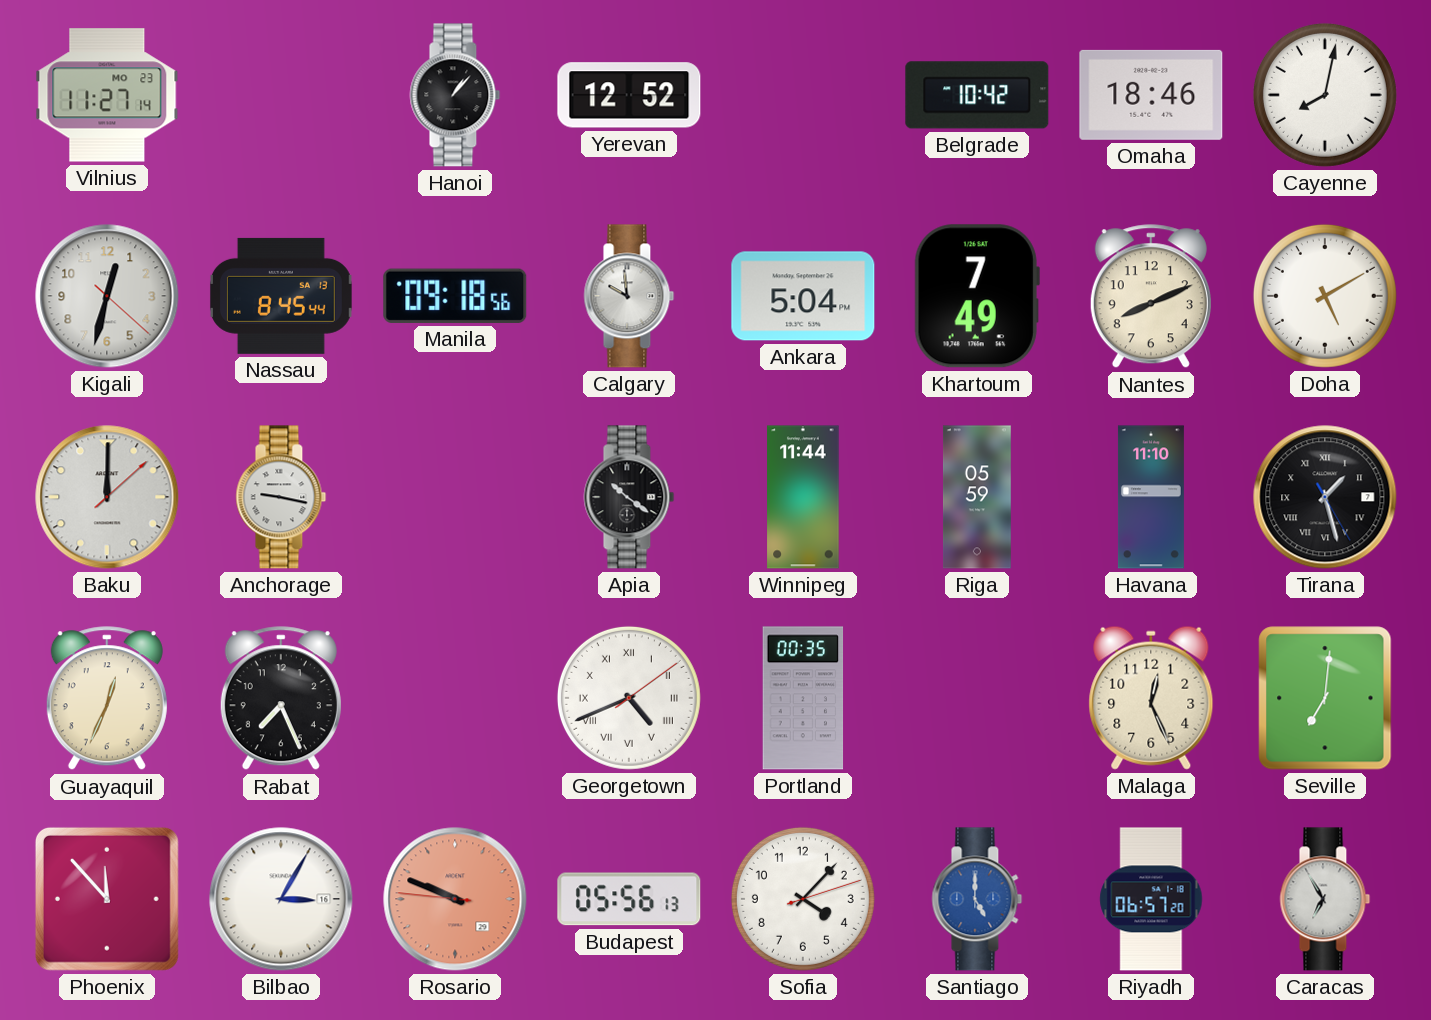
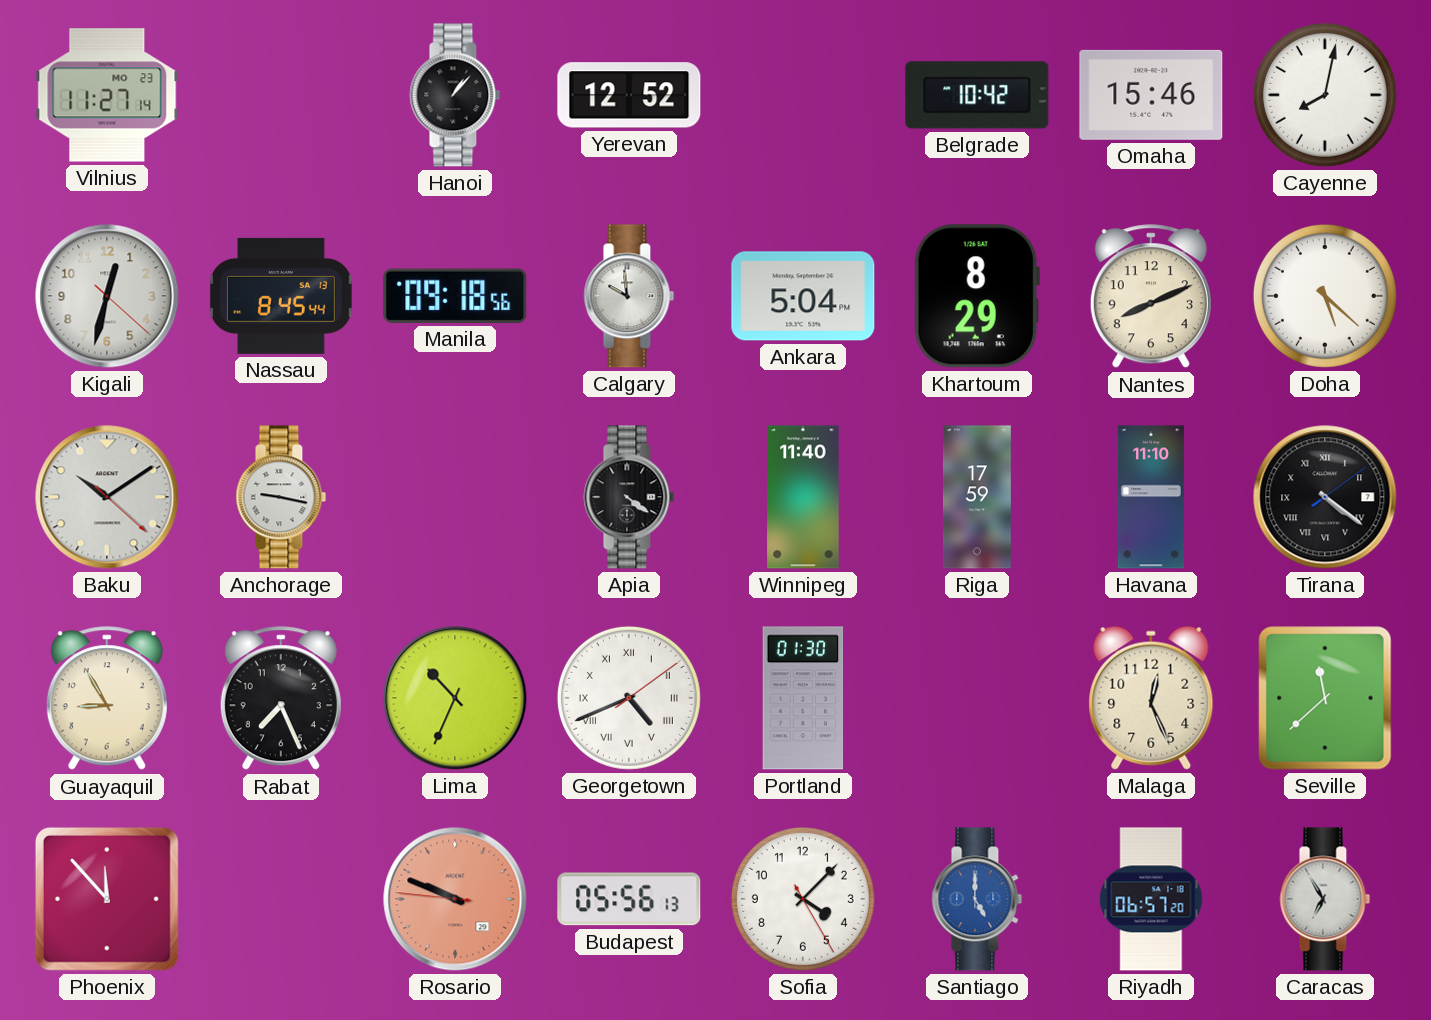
Omaha: 18:46 -> 15:46 (1151, 95)
Khartoum: 7:49 -> 8:29 (977, 296)
Doha: 5:10 -> 5:22 (1325, 296)
Baku: 12:00 -> 10:09 (107, 497)
Apia: 10:21 -> 4:21 (629, 497)
Winnipeg: 11:44 -> 11:40 (803, 497)
Riga: 05:59 -> 17:59 (977, 497)
Tirana: 1:27 -> 4:21 (1325, 497)
Guayaquil: 12:34 -> 8:55 (107, 699)
Lima: none -> 10:34 (455, 698)
Portland: 00:35 -> 01:30 (803, 698)
Seville: 7:01 -> 11:38 (1325, 698)
Bilbao: 3:05 -> none (281, 899)
Sofia: 4:07:12 -> 4:07:25 (803, 899)
